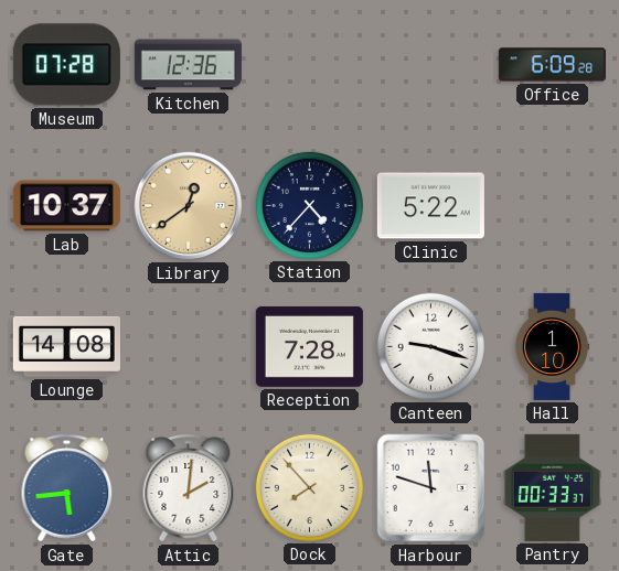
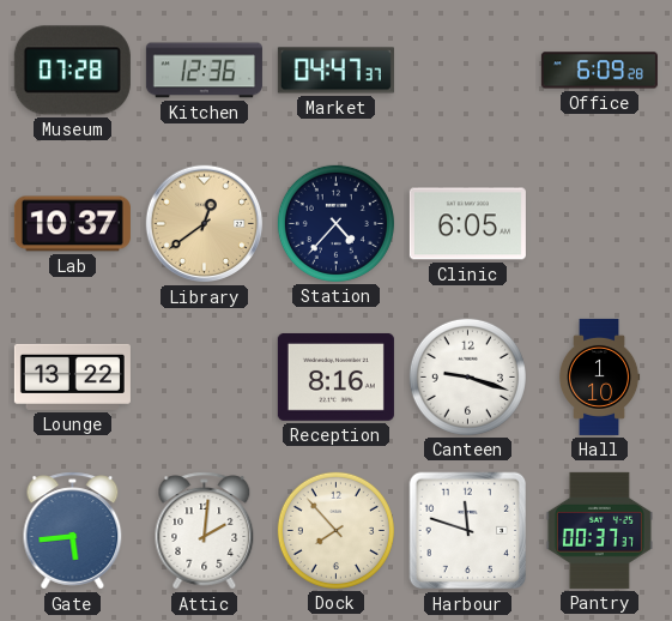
Market: none -> 04:47 (335, 71)
Clinic: 5:22 -> 6:05 (467, 224)
Lounge: 14:08 -> 13:22 (72, 376)
Reception: 7:28 -> 8:16 (335, 376)
Pantry: 00:33 -> 00:37 (599, 530)
